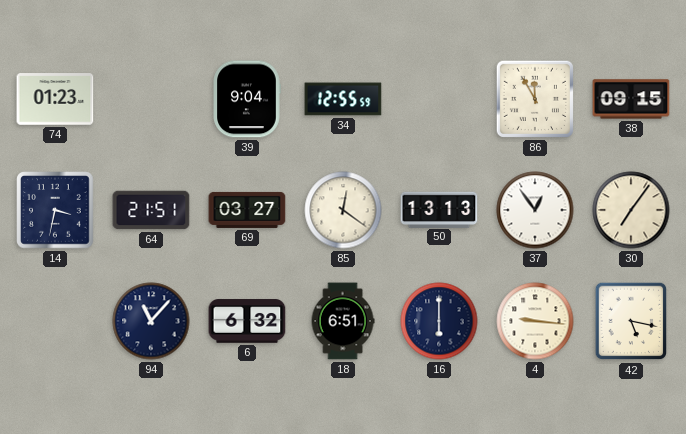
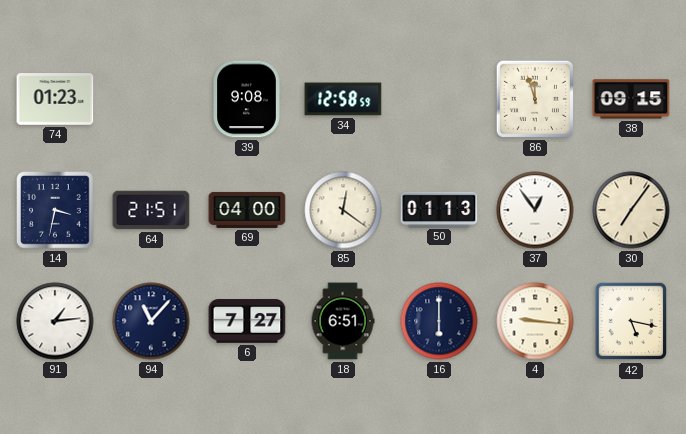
39: 9:04 -> 9:08 (247, 99)
34: 12:55 -> 12:58 (343, 99)
86: 11:55 -> 11:57 (535, 99)
69: 03:27 -> 04:00 (247, 210)
50: 13:13 -> 01:13 (439, 209)
91: none -> 1:14 (55, 321)
6: 6:32 -> 7:27 (247, 321)
